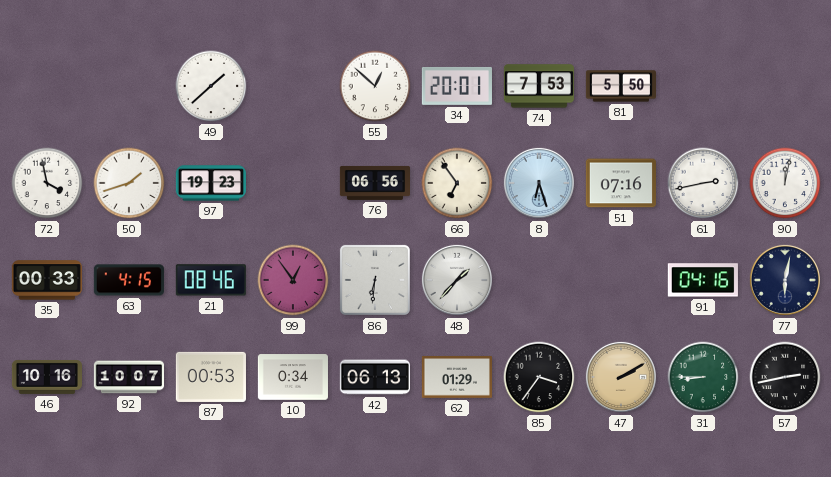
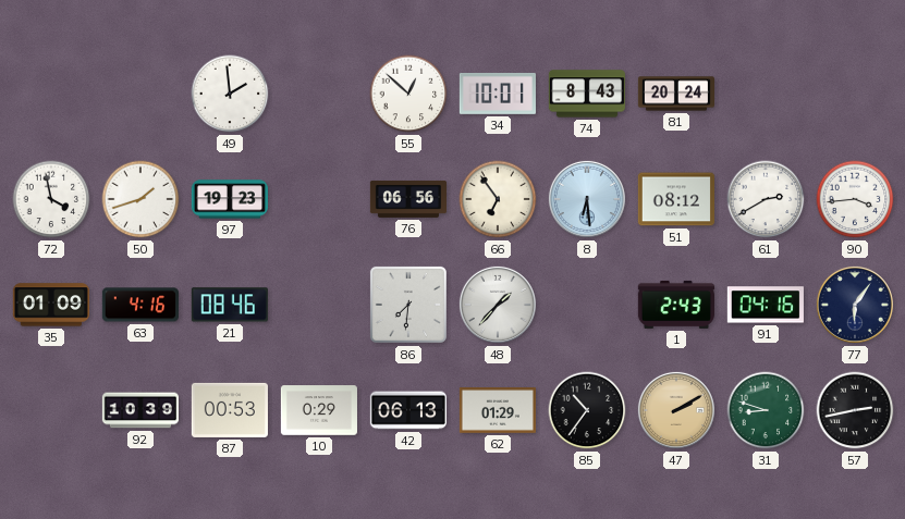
49: 1:38 -> 1:59 (230, 94)
34: 20:01 -> 10:01 (498, 94)
74: 7:53 -> 8:43 (587, 94)
81: 5:50 -> 20:24 (675, 94)
8: 6:27 -> 6:29 (587, 199)
51: 07:16 -> 08:12 (676, 199)
61: 2:43 -> 2:40 (766, 199)
90: 12:02 -> 3:44 (855, 199)
35: 00:33 -> 01:09 (51, 305)
63: 4:15 -> 4:16 (140, 305)
99: 12:54 -> none (293, 280)
86: 6:31 -> 7:31 (408, 305)
1: none -> 2:43 (676, 305)
77: 6:02 -> 6:06 (855, 305)
46: 10:16 -> none (47, 377)
92: 10:07 -> 10:39 (139, 410)
10: 0:34 -> 0:29 (319, 410)
85: 3:36 -> 10:36 (587, 410)
31: 8:45 -> 8:48 (766, 410)
